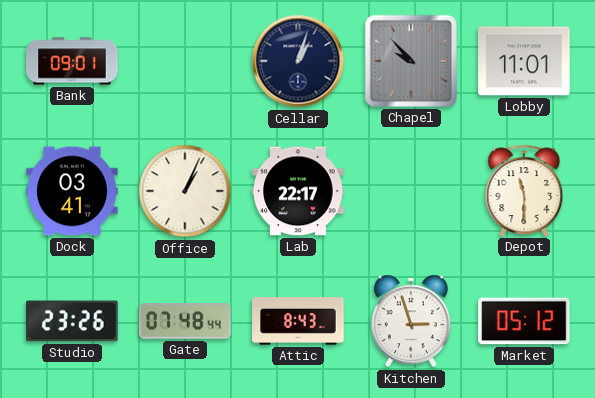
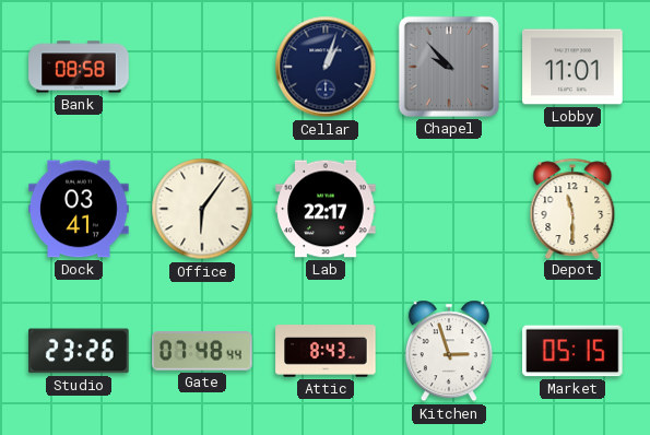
Bank: 09:01 -> 08:58 (79, 67)
Office: 1:04 -> 6:06 (202, 209)
Market: 05:12 -> 05:15 (572, 351)
